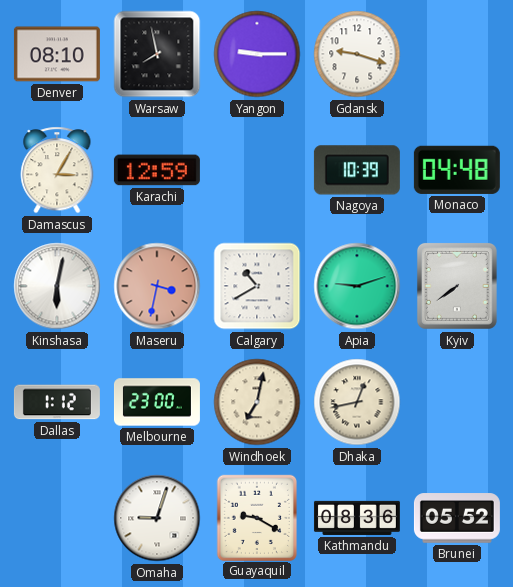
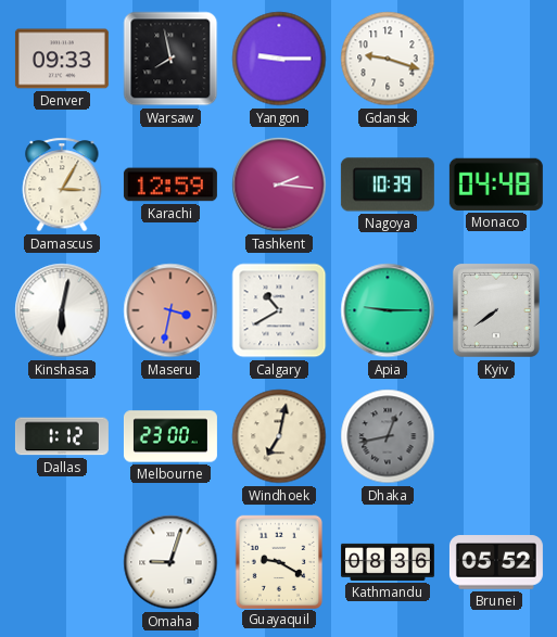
Denver: 08:10 -> 09:33 (62, 59)
Tashkent: none -> 2:16 (279, 184)
Apia: 9:12 -> 9:15 (388, 310)
Dhaka dial: cream -> grey (388, 436)
